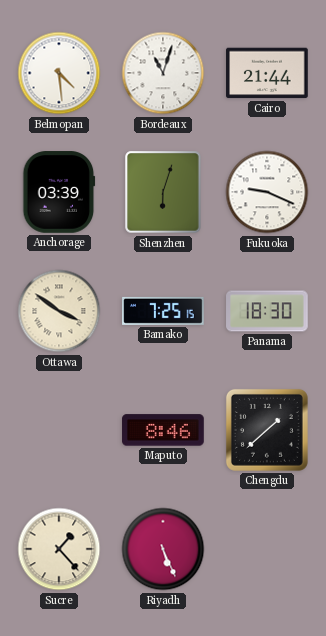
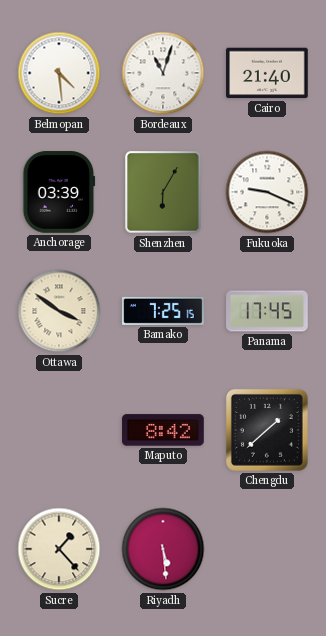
Cairo: 21:44 -> 21:40 (267, 73)
Shenzhen: 6:03 -> 6:05 (163, 192)
Panama: 18:30 -> 17:45 (267, 311)
Maputo: 8:46 -> 8:42 (163, 430)
Riyadh: 5:26 -> 5:29 (163, 549)
